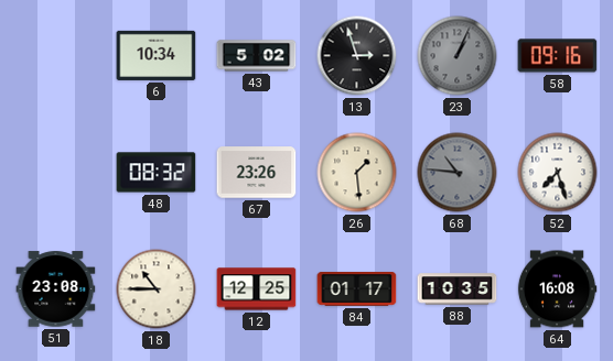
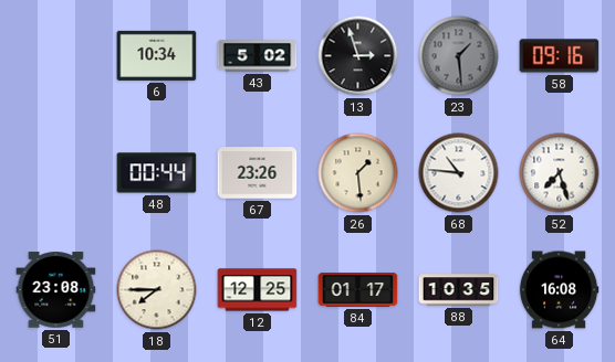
23: 1:04 -> 1:29 (459, 56)
48: 08:32 -> 00:44 (157, 173)
68 dial: grey -> white (459, 173)
18: 10:45 -> 7:45 (157, 290)
